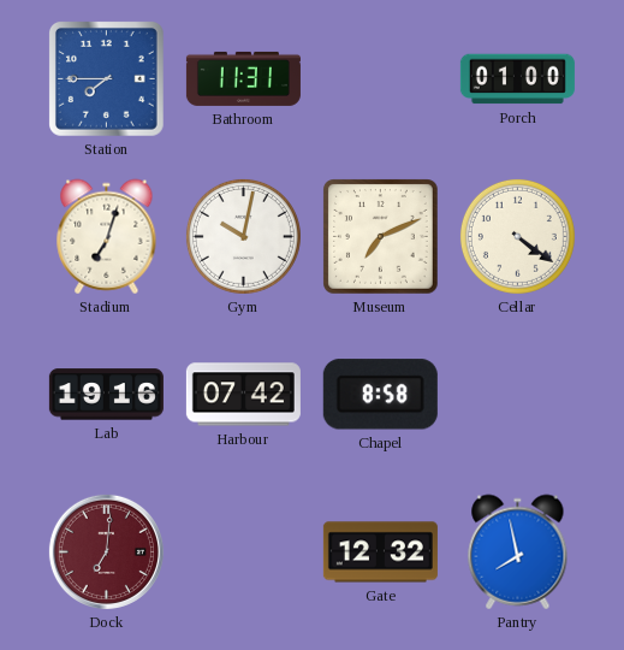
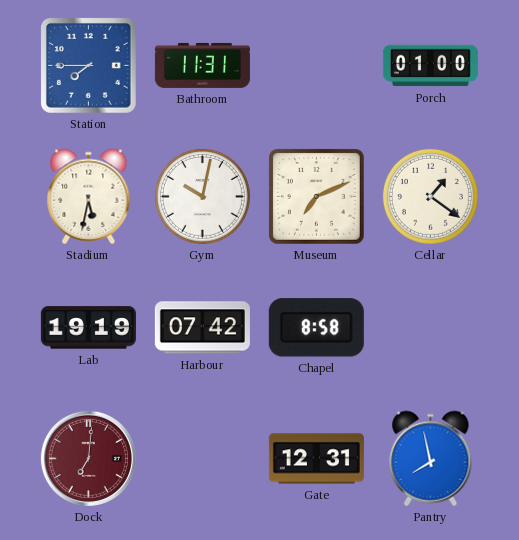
Stadium: 7:03 -> 5:32 (89, 197)
Cellar: 4:21 -> 1:21 (430, 196)
Lab: 19:16 -> 19:19 (88, 328)
Gate: 12:32 -> 12:31 (316, 459)
